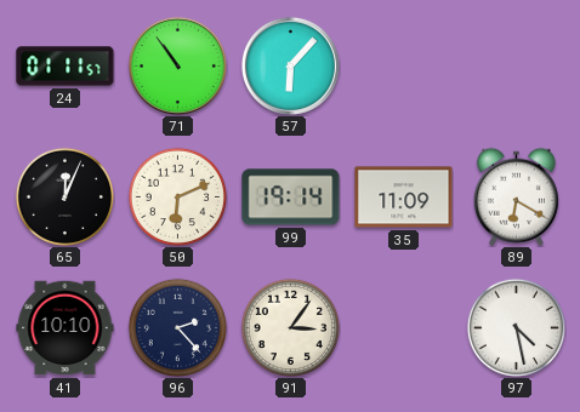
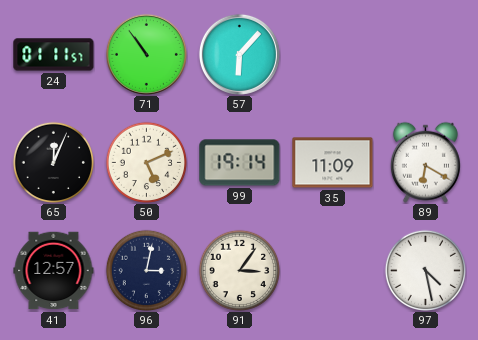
50: 6:11 -> 5:11 (146, 162)
41: 10:10 -> 12:57 (54, 271)
96: 2:23 -> 3:02 (146, 270)
